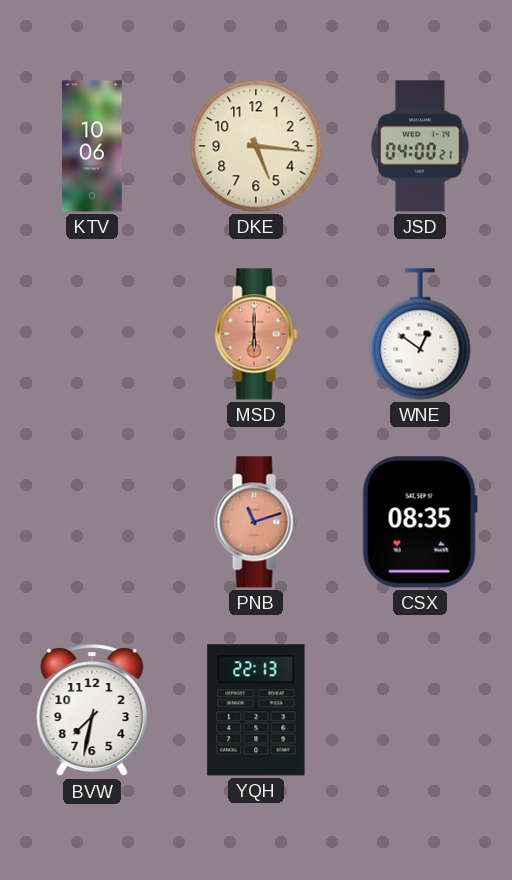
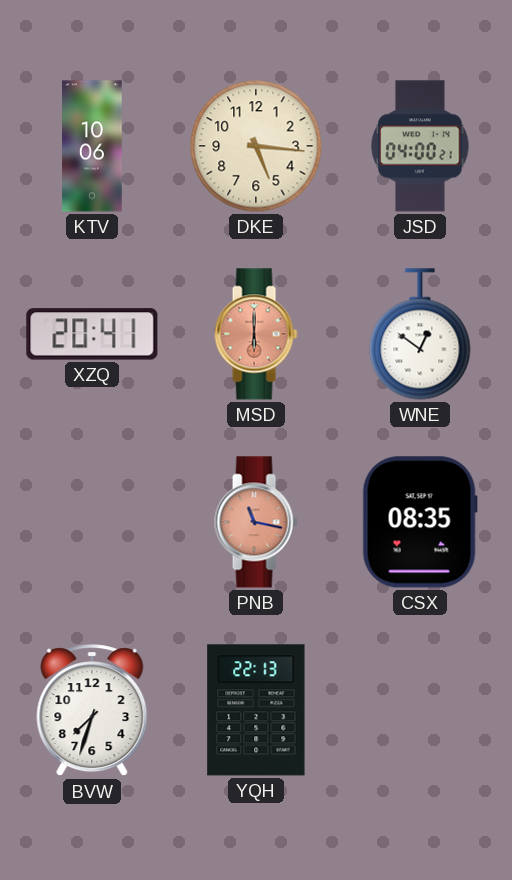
XZQ: none -> 20:41 (92, 334)
PNB: 11:12 -> 11:17 (256, 522)
BVW: 7:32 -> 7:33 (92, 711)
